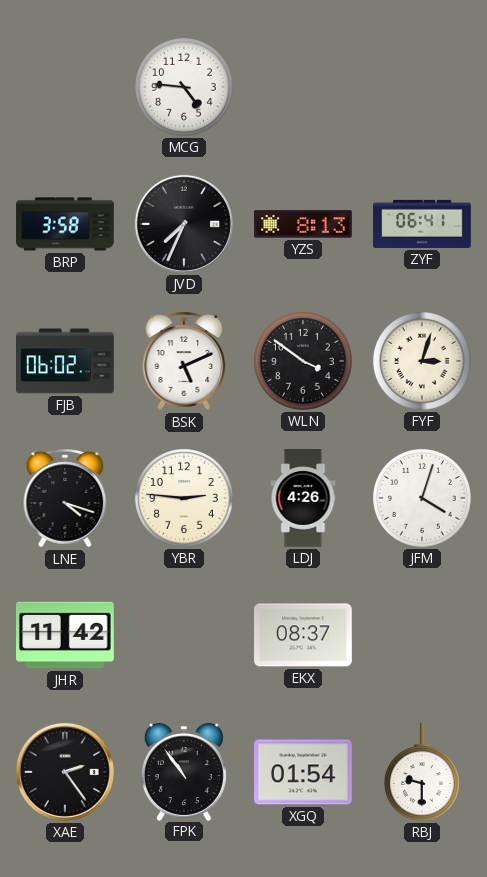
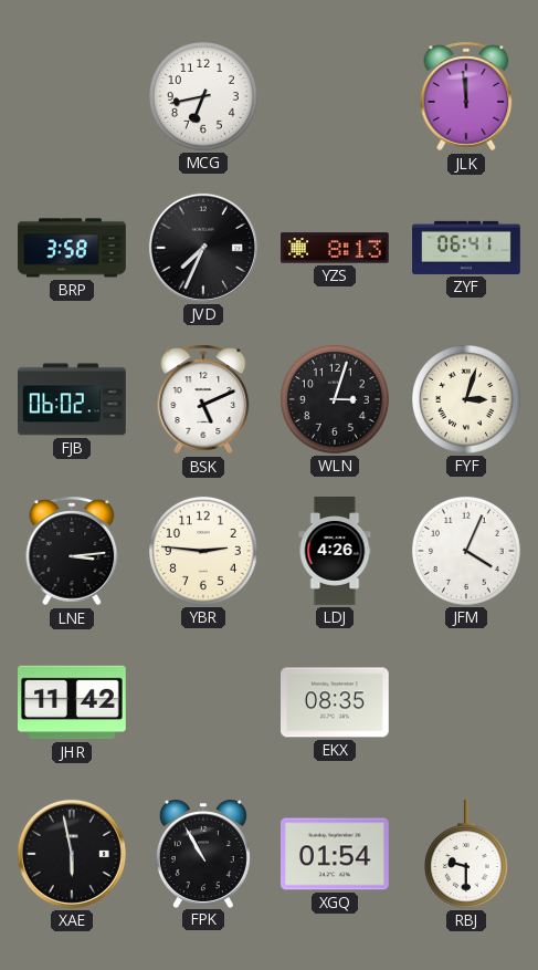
MCG: 4:46 -> 6:43 (203, 96)
JLK: none -> 11:59 (466, 96)
WLN: 3:51 -> 3:03 (335, 399)
LNE: 4:18 -> 3:14 (72, 551)
JFM: 4:03 -> 4:04 (466, 551)
EKX: 08:37 -> 08:35 (336, 702)
XAE: 2:24 -> 5:58 (72, 854)
FPK: 10:54 -> 10:55 (203, 854)
